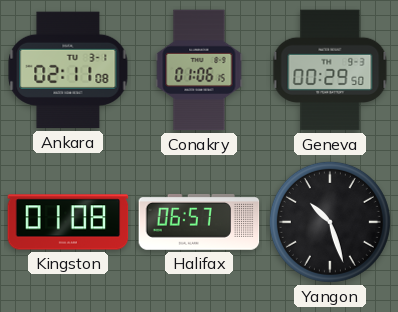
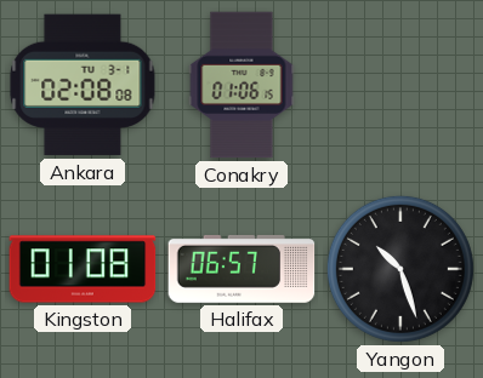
Ankara: 02:11 -> 02:08 (83, 85)
Geneva: 00:29 -> none (330, 70)
